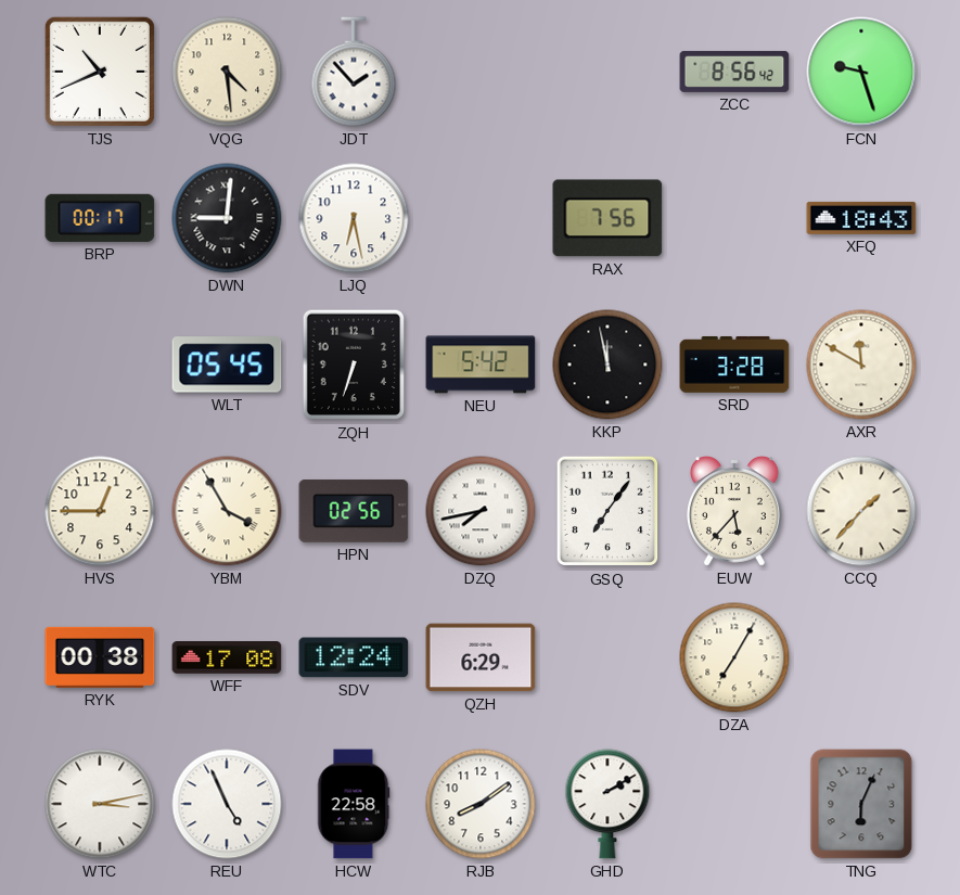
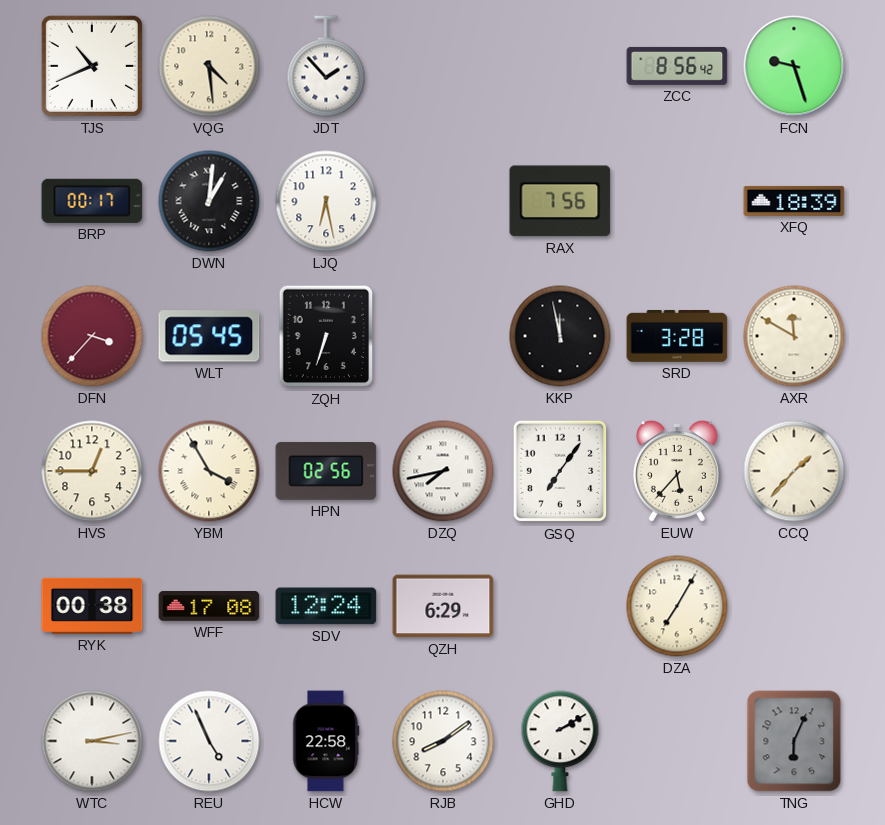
DWN: 9:01 -> 1:01 (209, 201)
XFQ: 18:43 -> 18:39 (794, 201)
DFN: none -> 3:37 (92, 336)
NEU: 5:42 -> none (481, 365)
